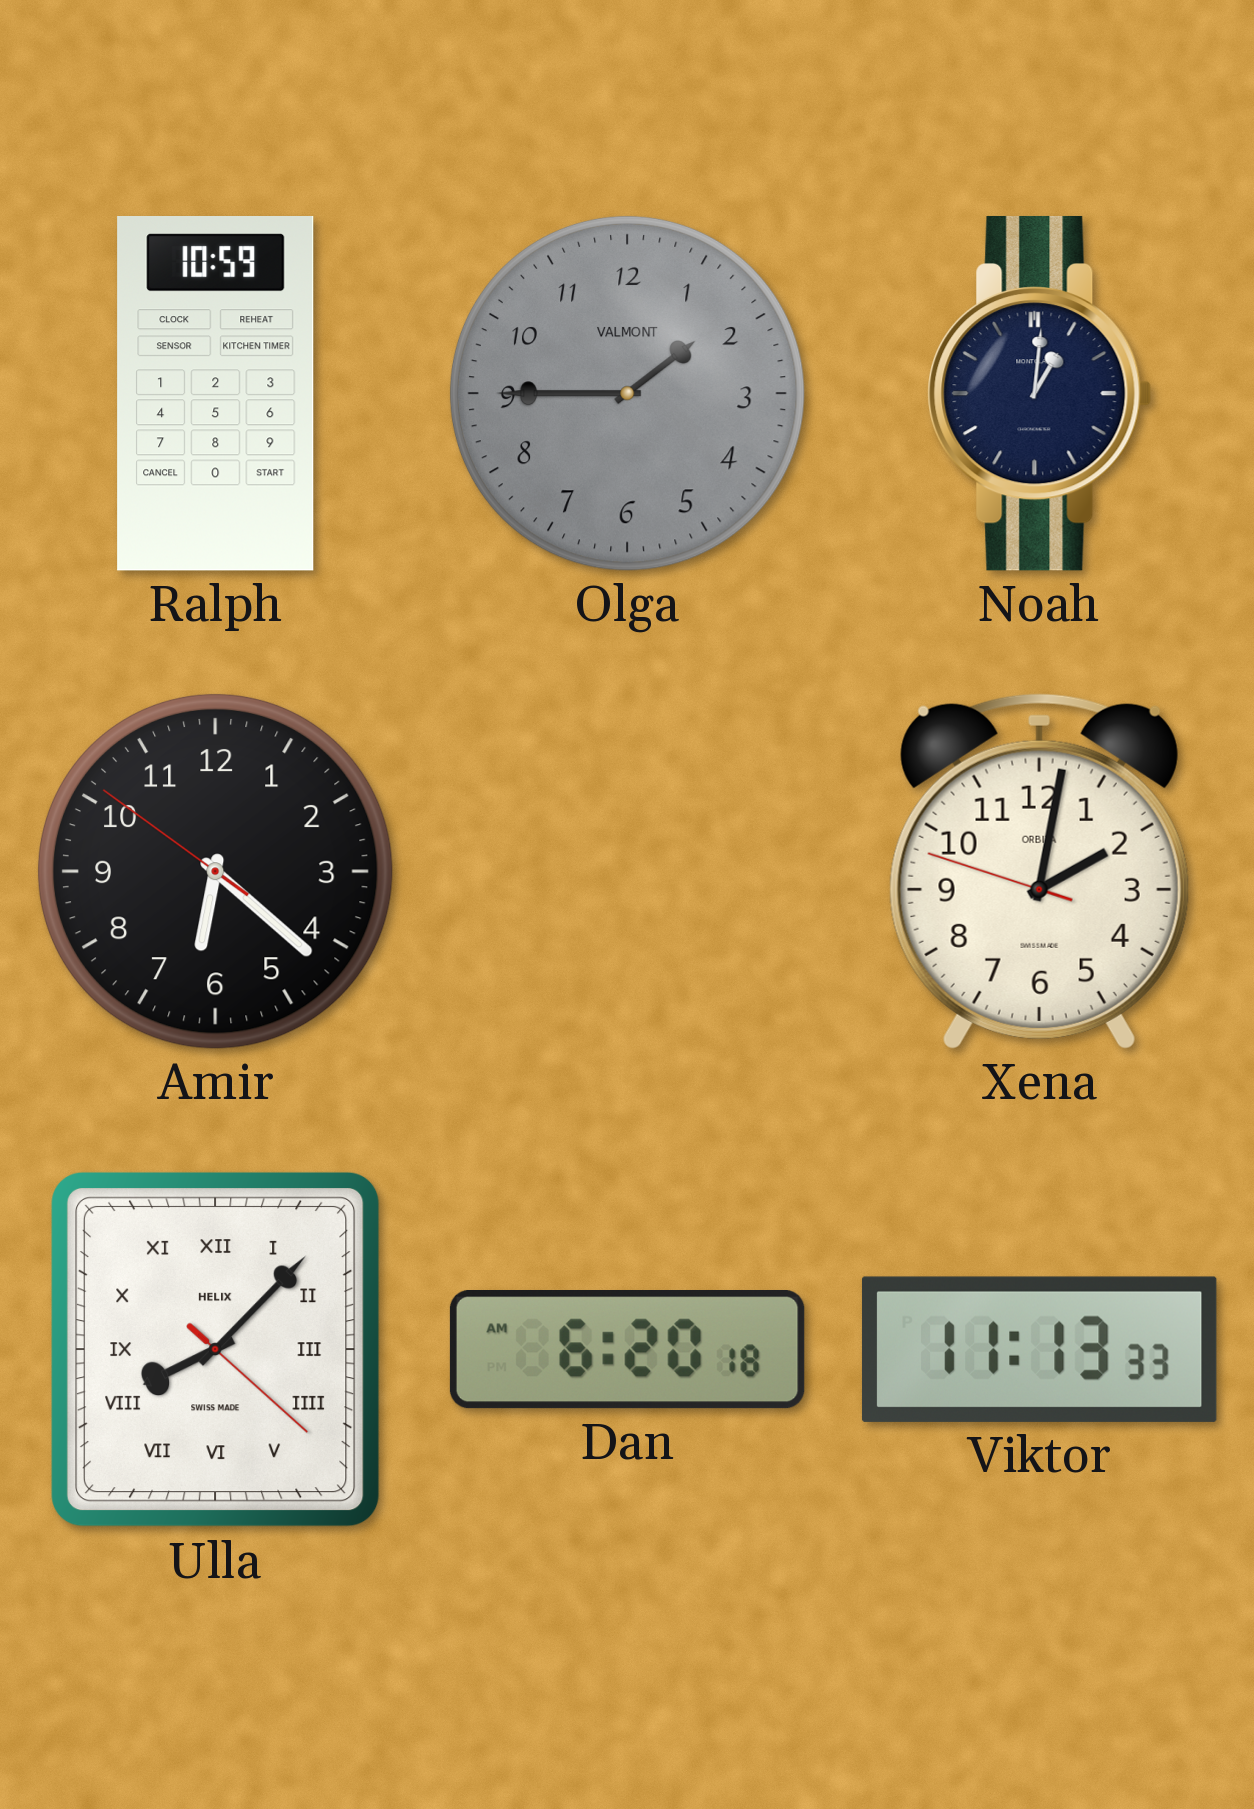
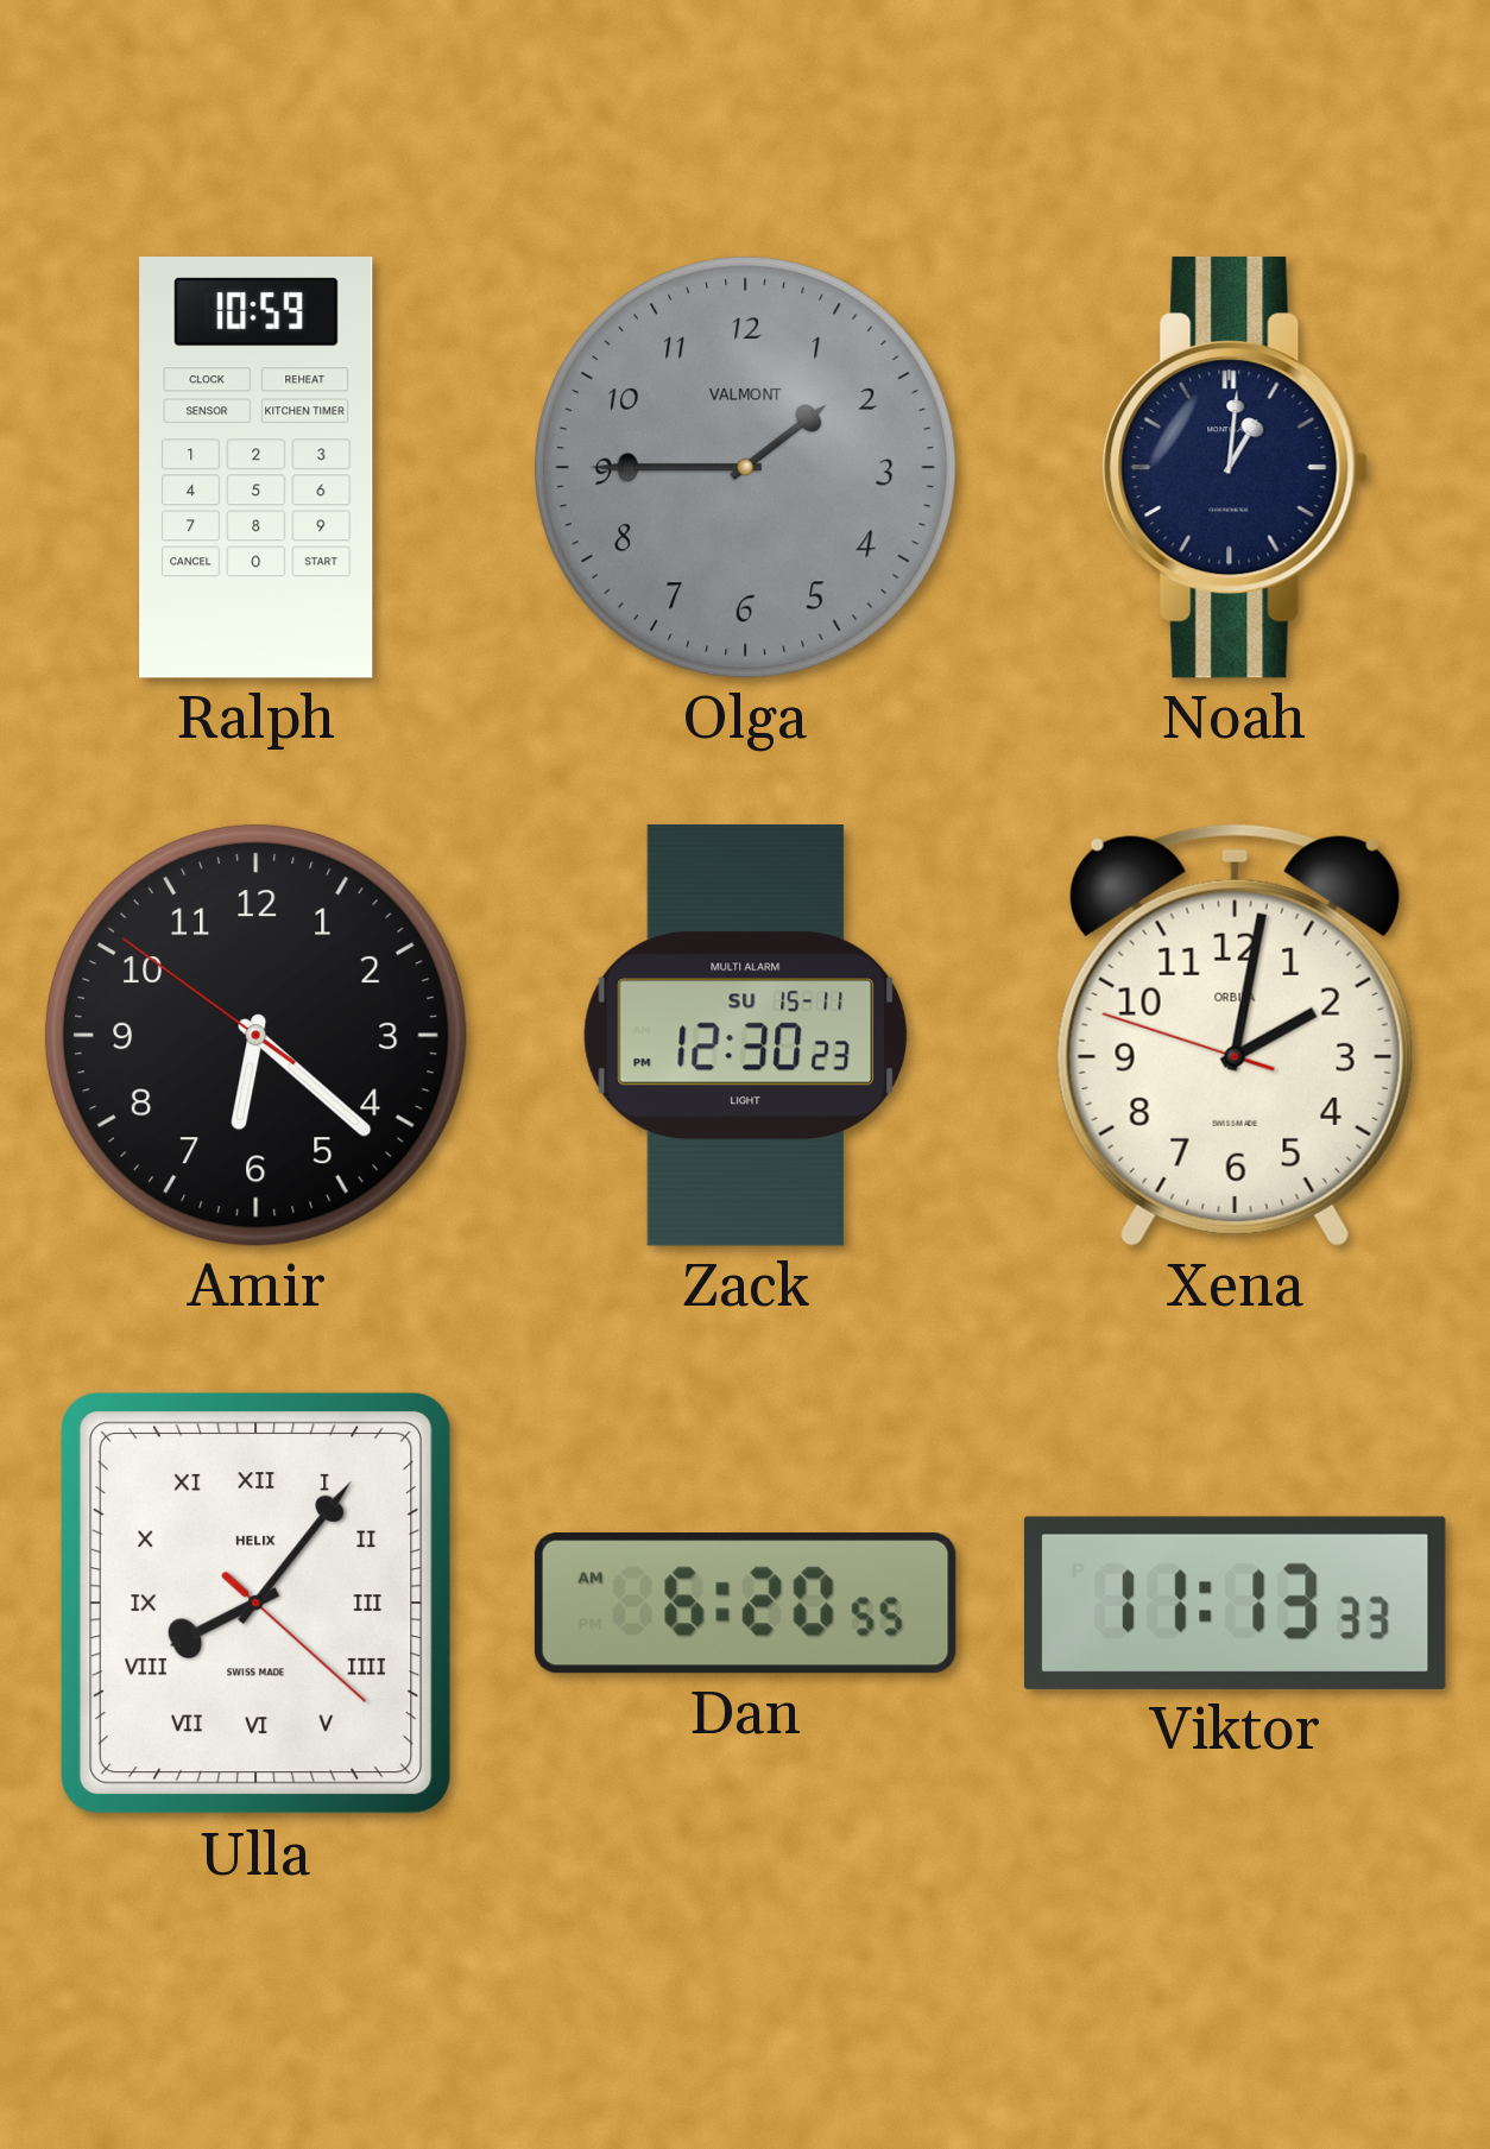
Zack: none -> 12:30 (746, 1036)
Ulla: 8:07 -> 8:06 (257, 1604)
Dan: 6:20:18 AM -> 6:20:55 AM (745, 1604)
